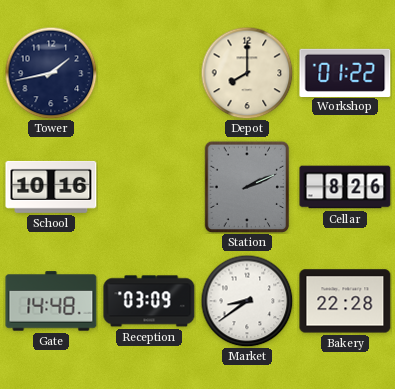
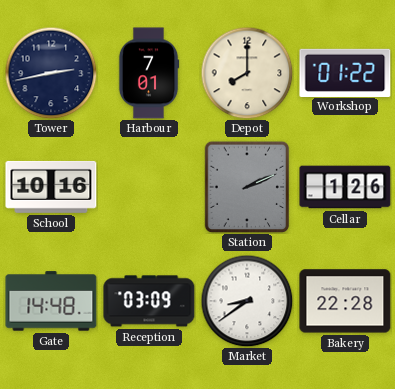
Tower: 1:43 -> 2:43 (51, 73)
Harbour: none -> 7:01 (149, 73)
Cellar: 8:26 -> 1:26 (345, 187)
